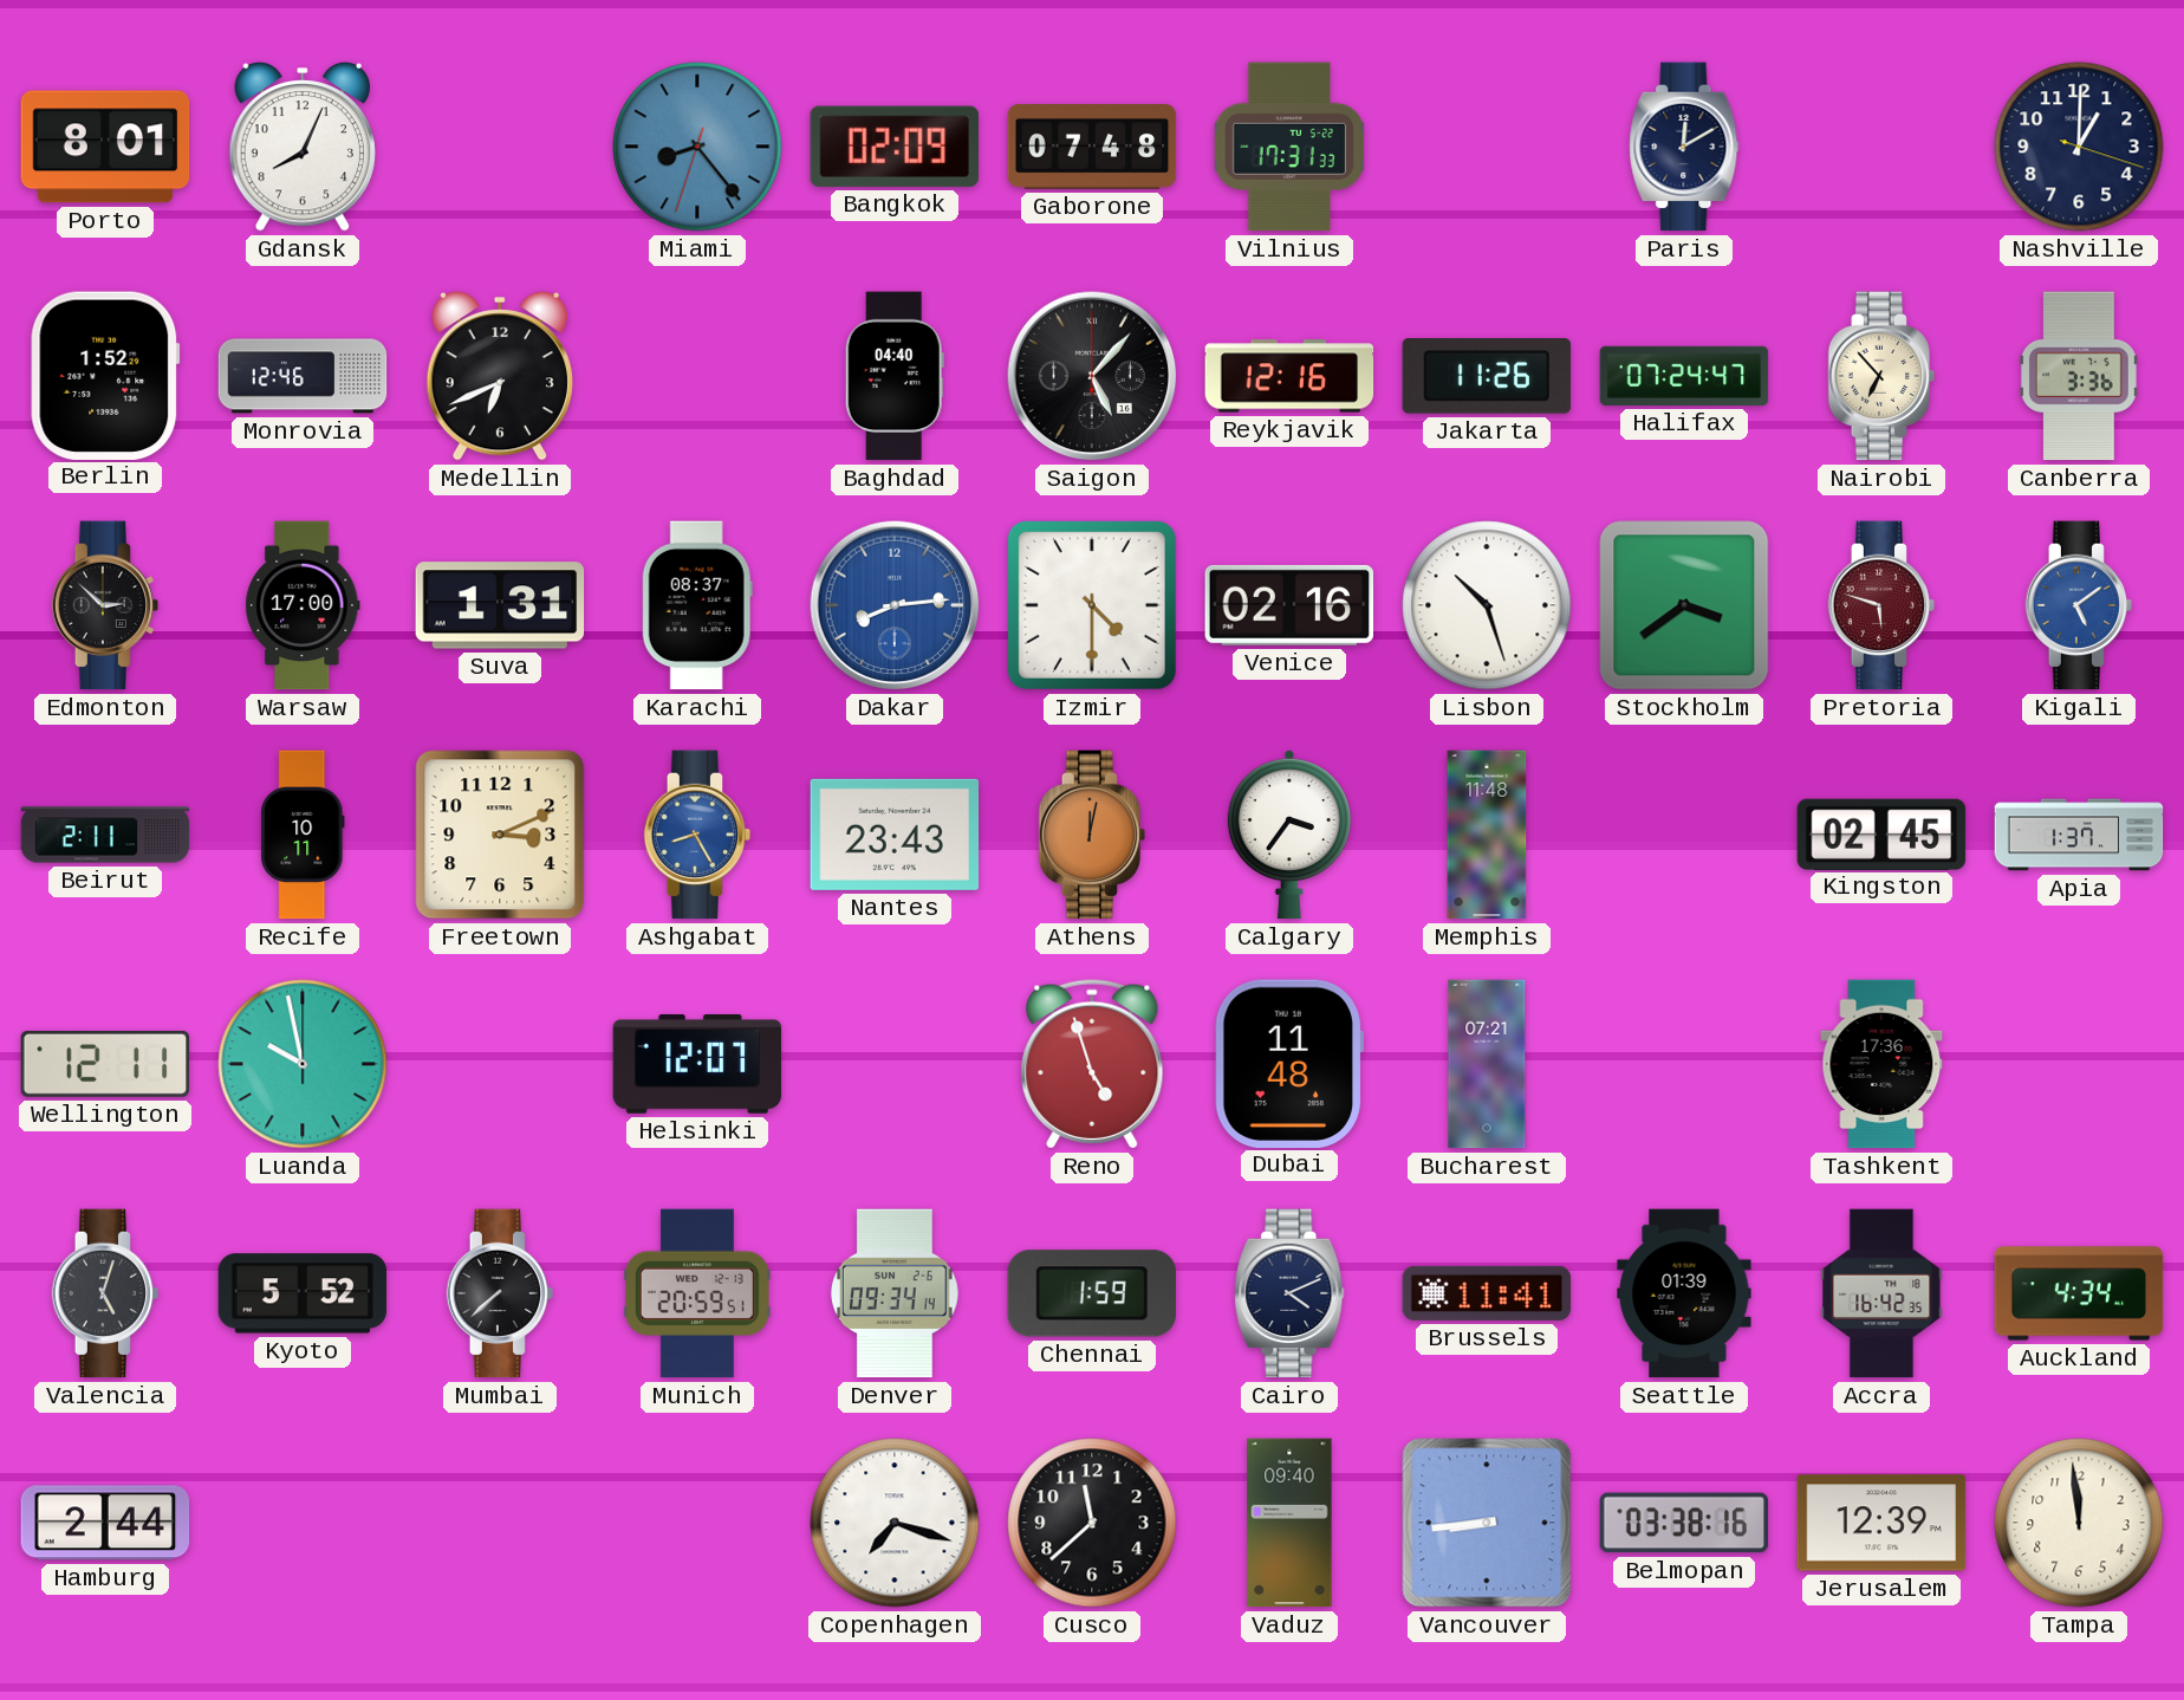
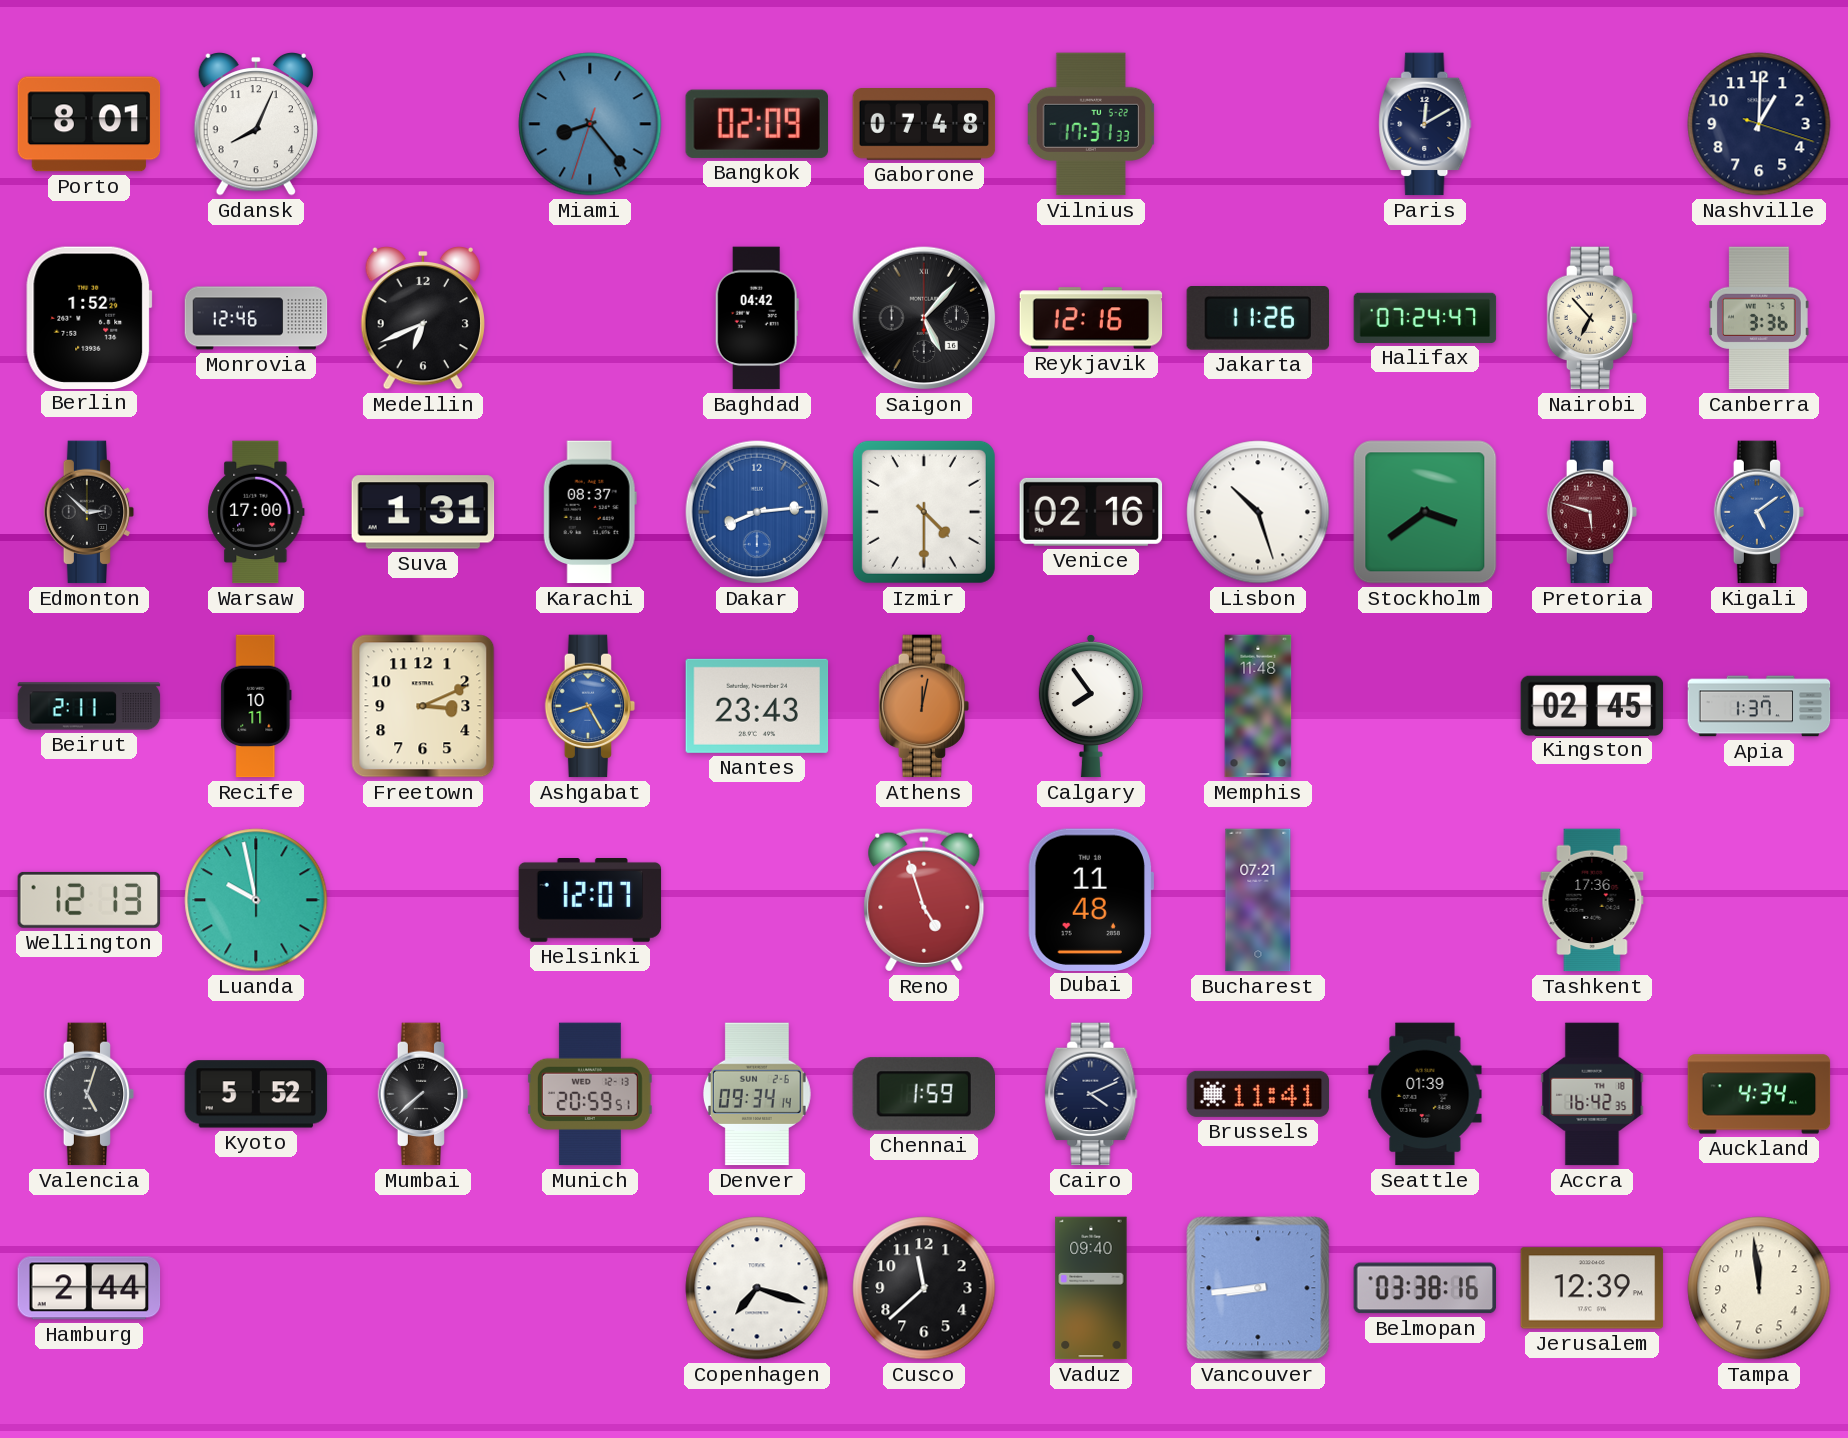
Baghdad: 04:40 -> 04:42 (757, 318)
Calgary: 3:36 -> 7:54 (1091, 706)
Wellington: 12:11 -> 12:13 (89, 900)
